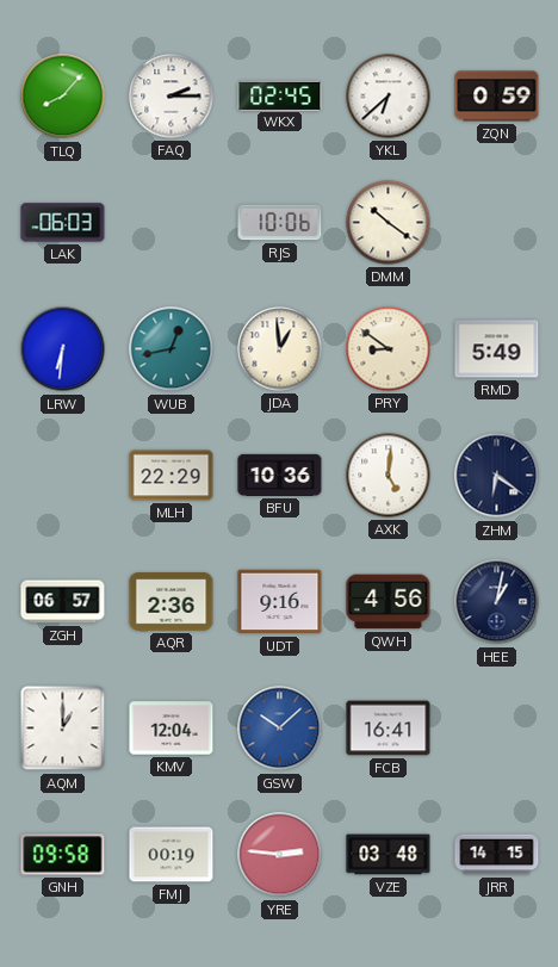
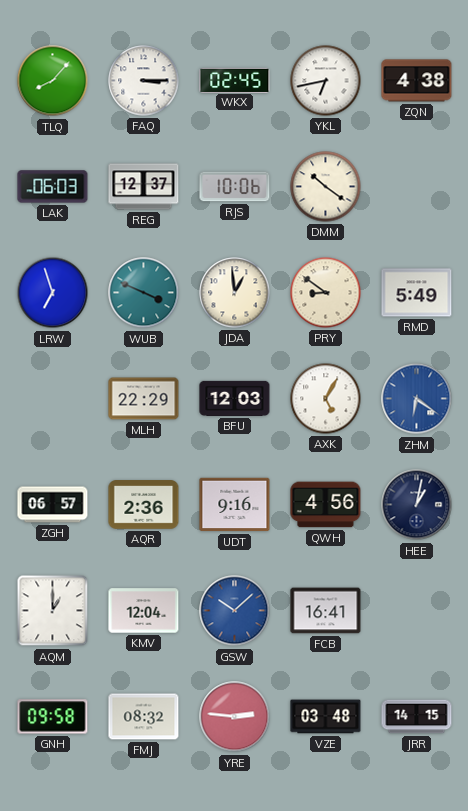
FAQ: 2:15 -> 3:15 (144, 81)
YKL: 6:38 -> 6:43 (326, 81)
ZQN: 0:59 -> 4:38 (417, 81)
REG: none -> 12:37 (144, 187)
LRW: 6:31 -> 6:57 (53, 293)
WUB: 12:43 -> 3:49 (144, 293)
BFU: 10:36 -> 12:03 (235, 398)
AXK: 5:01 -> 5:05 (326, 399)
ZHM dial: navy -> blue (417, 399)
FMJ: 00:19 -> 08:32 (144, 717)
